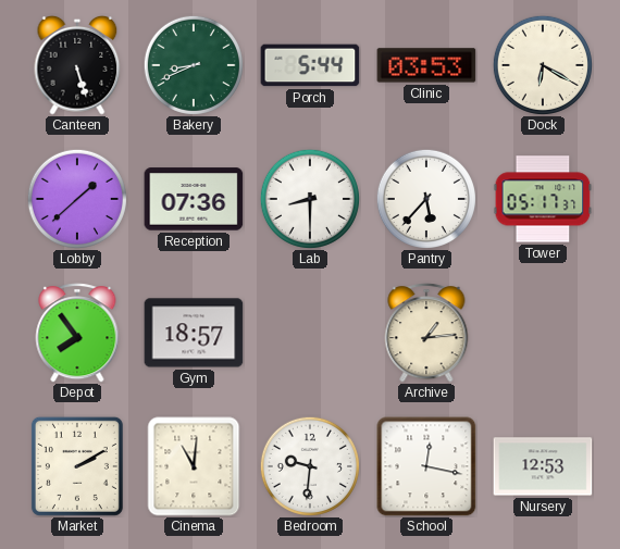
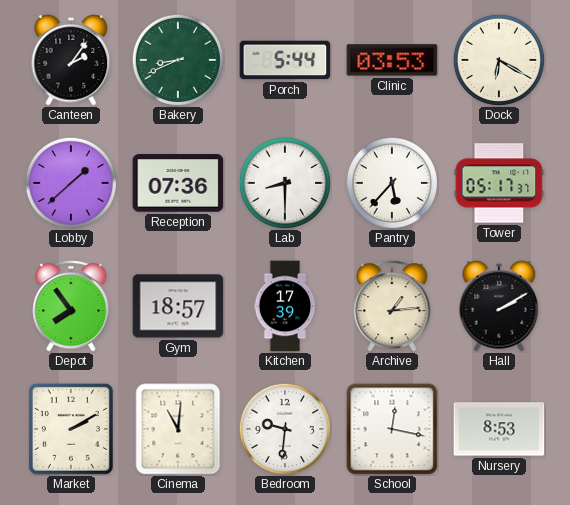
Canteen: 5:27 -> 2:06 (71, 60)
Kitchen: none -> 17:39 (285, 306)
Hall: none -> 2:10 (499, 306)
Nursery: 12:53 -> 8:53 (499, 429)
